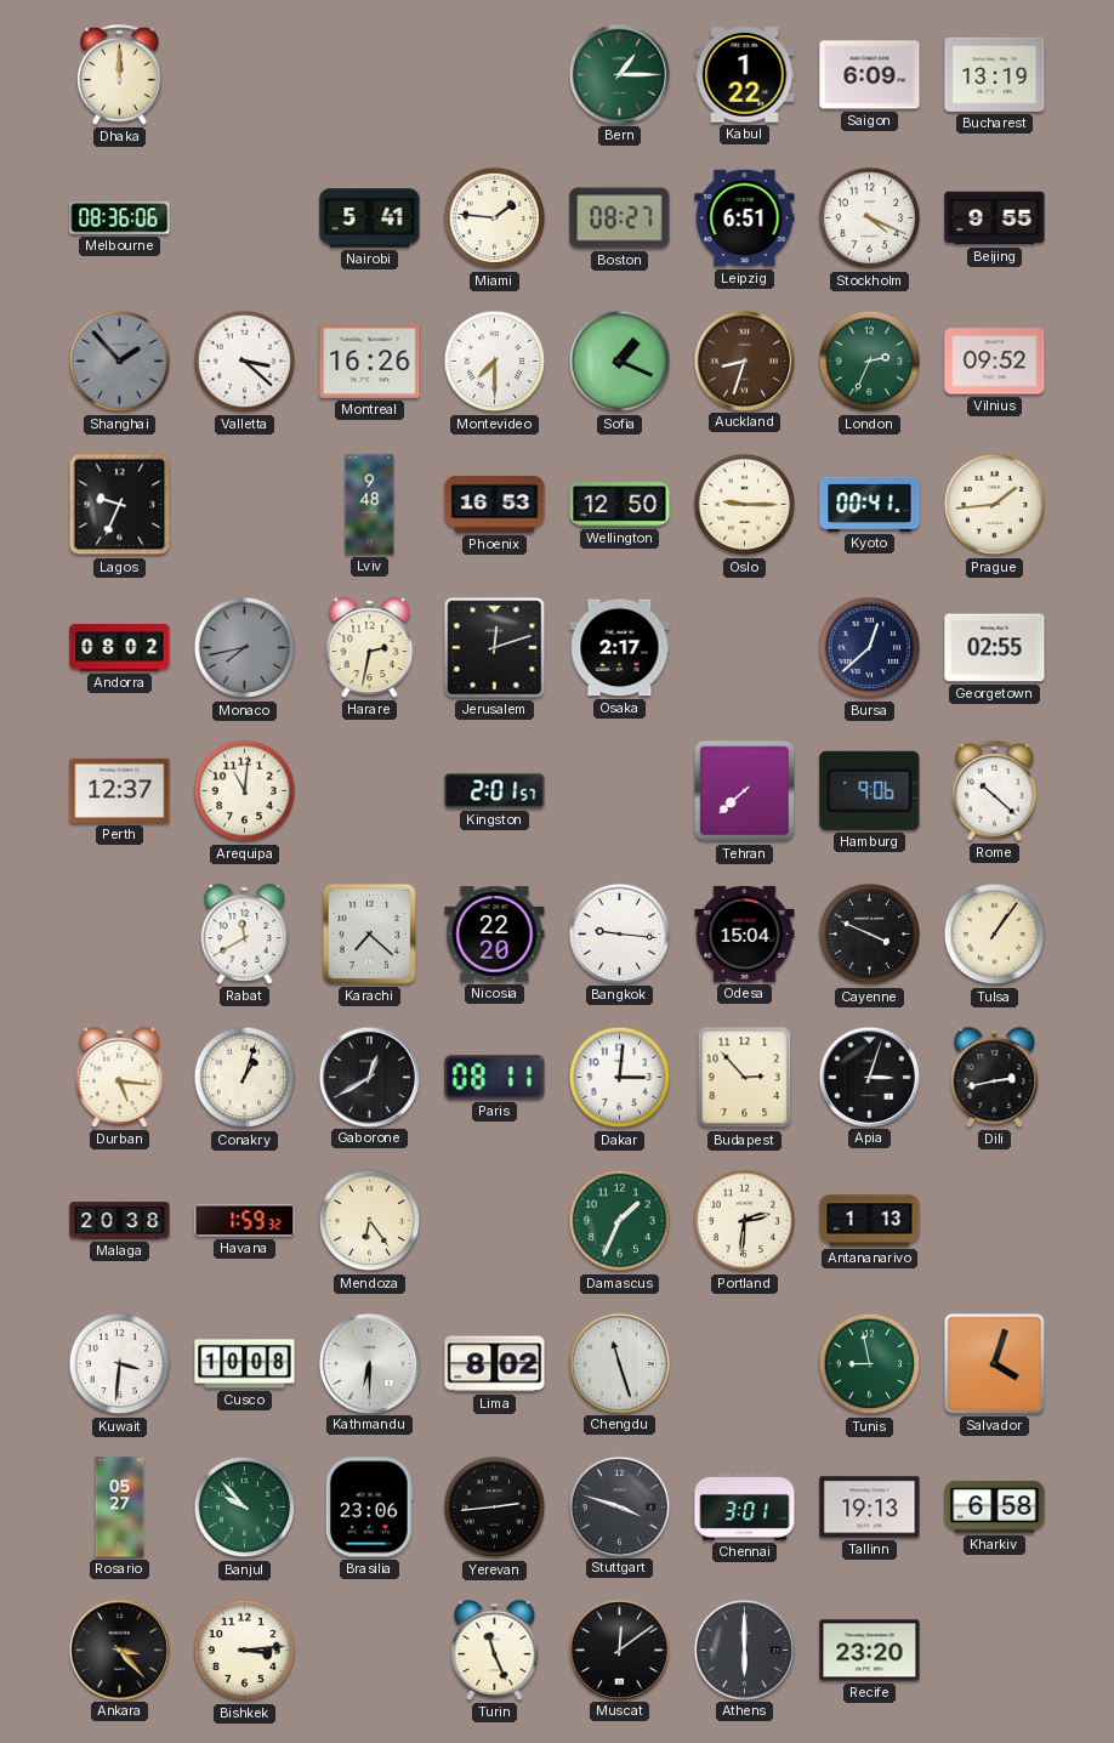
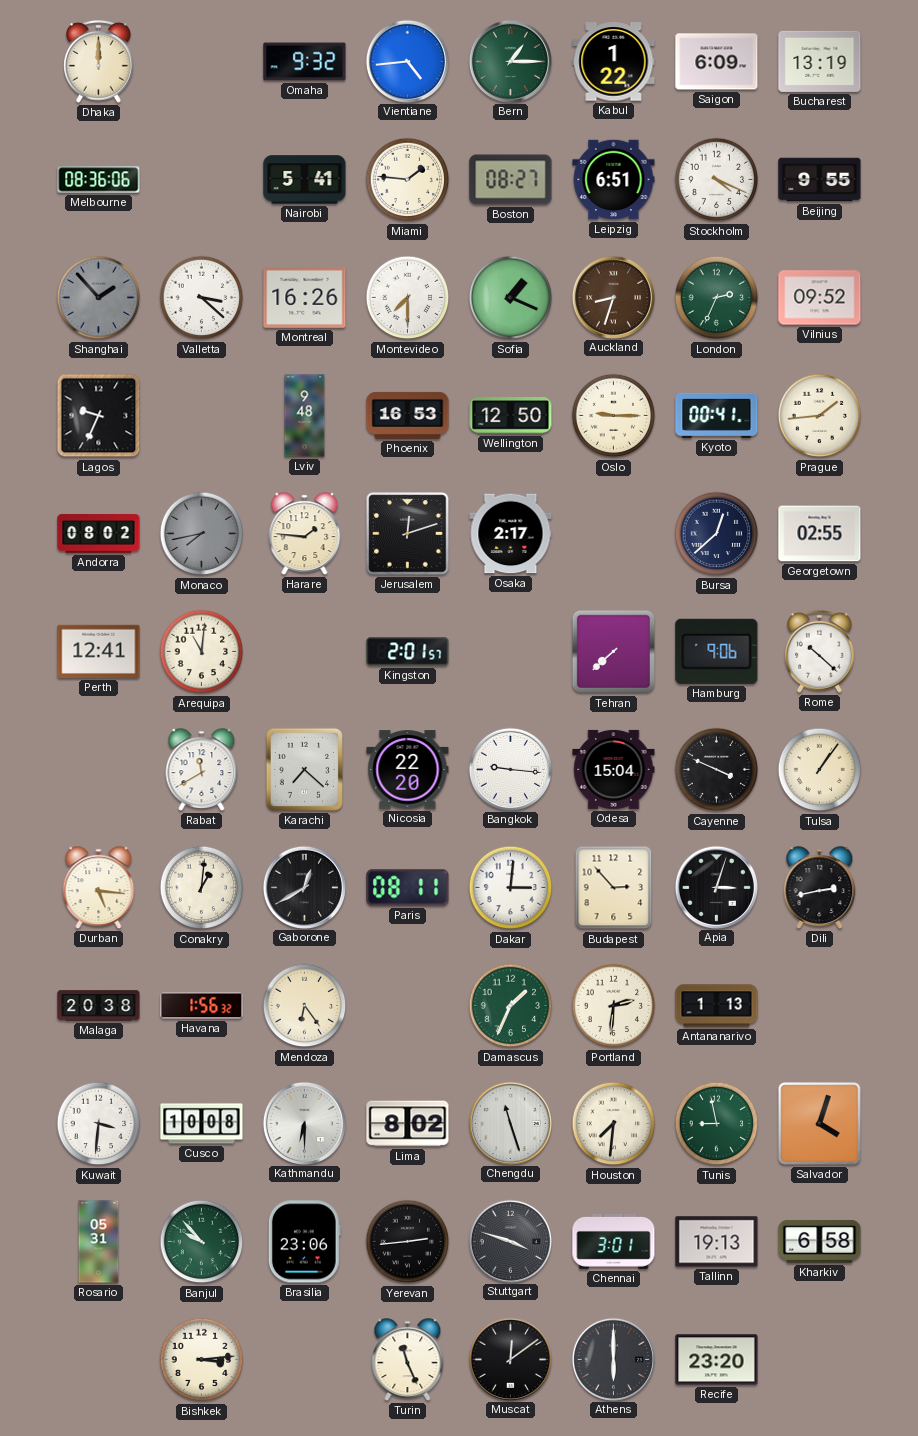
Omaha: none -> 9:32 (305, 62)
Vientiane: none -> 4:44 (407, 61)
Harare: 2:32 -> 1:46 (305, 534)
Perth: 12:37 -> 12:41 (99, 651)
Conakry: 1:03 -> 1:01 (202, 888)
Havana: 1:59 -> 1:56 (202, 1006)
Houston: none -> 7:31 (614, 1124)
Rosario: 05:27 -> 05:31 (99, 1242)
Ankara: 3:23 -> none (119, 1650)
